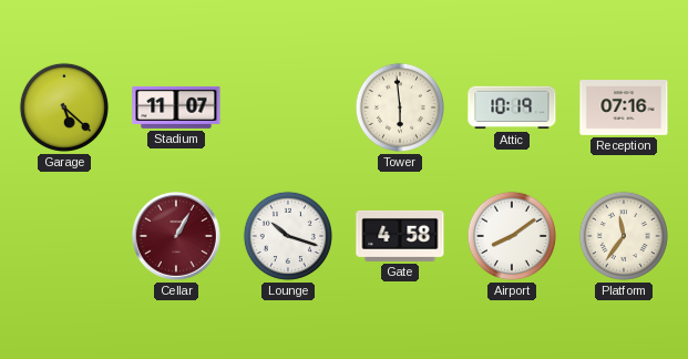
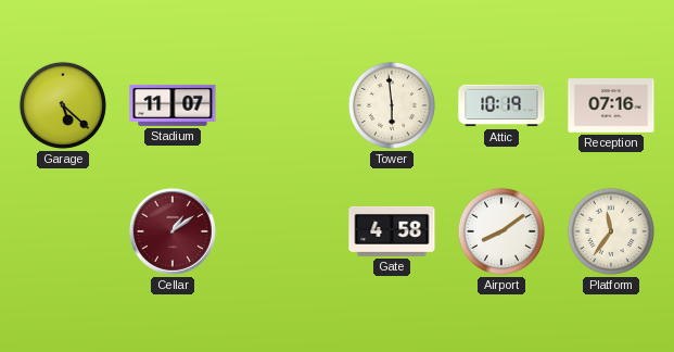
Cellar: 1:05 -> 1:09 (173, 231)
Lounge: 10:18 -> none (288, 236)
